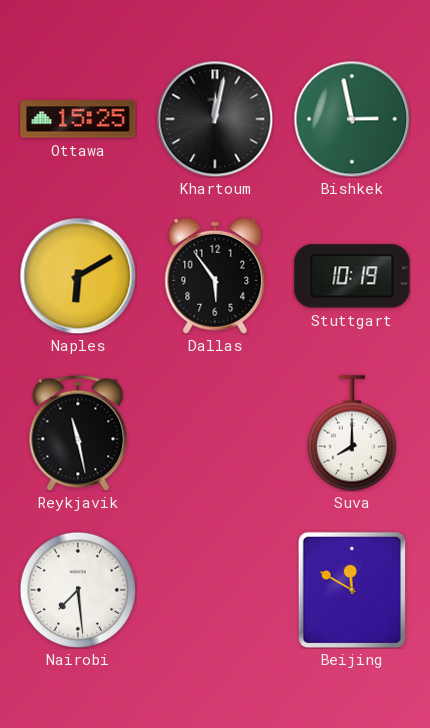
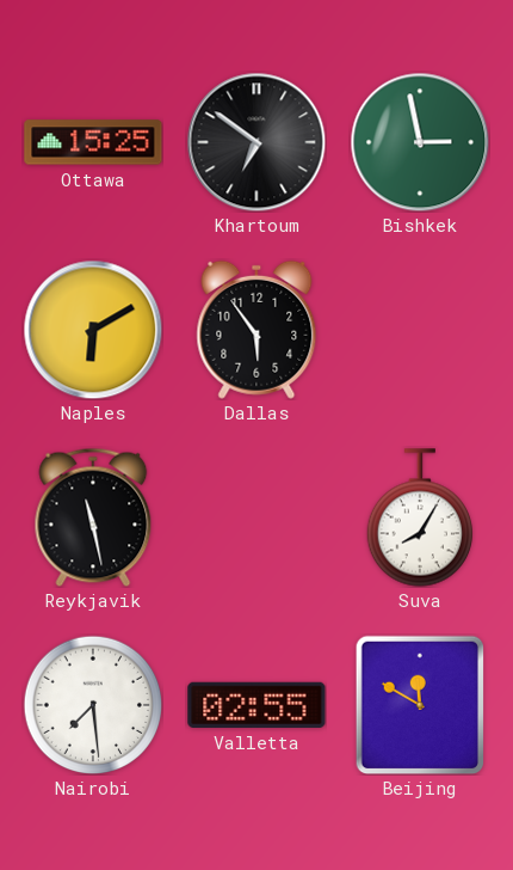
Khartoum: 12:02 -> 6:51 (256, 142)
Stuttgart: 10:19 -> none (352, 276)
Suva: 8:00 -> 8:05 (419, 517)
Valletta: none -> 02:55 (256, 705)
